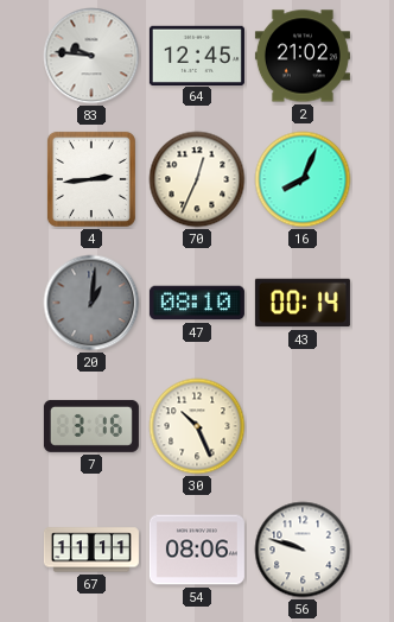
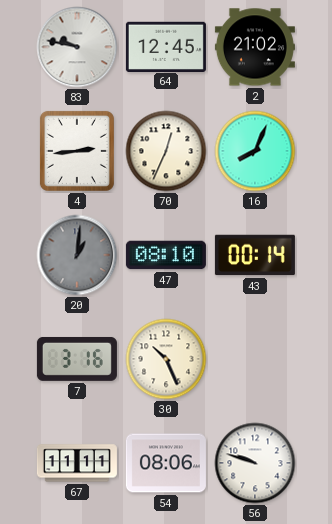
83: 9:46 -> 9:47 (77, 47)
